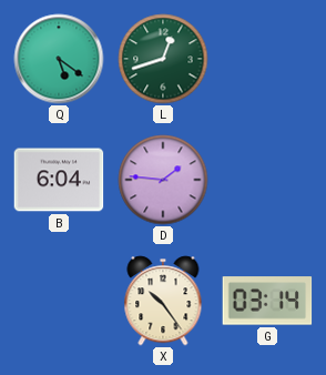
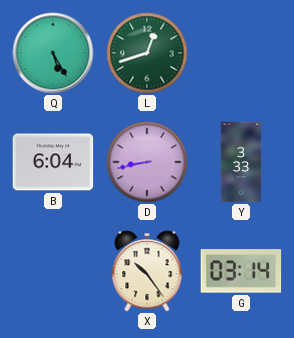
Q: 5:21 -> 5:25 (53, 53)
D: 1:46 -> 8:43 (147, 162)
Y: none -> 3:33 (241, 162)
